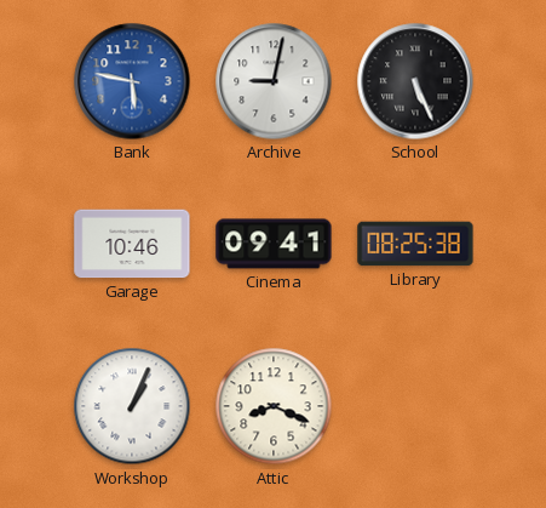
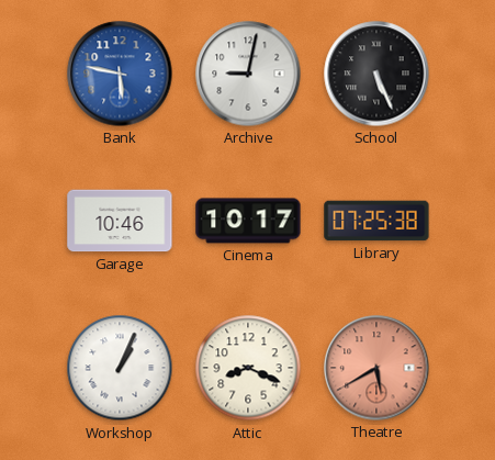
Cinema: 09:41 -> 10:17 (248, 221)
Library: 08:25 -> 07:25 (376, 221)
Theatre: none -> 5:40 (376, 368)
